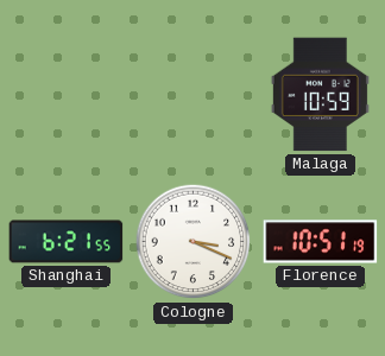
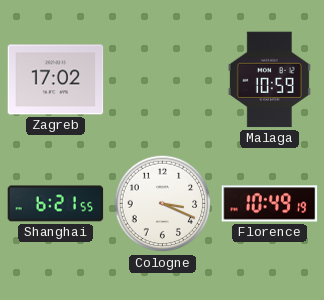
Zagreb: none -> 17:02 (56, 80)
Florence: 10:51 -> 10:49 (270, 204)
